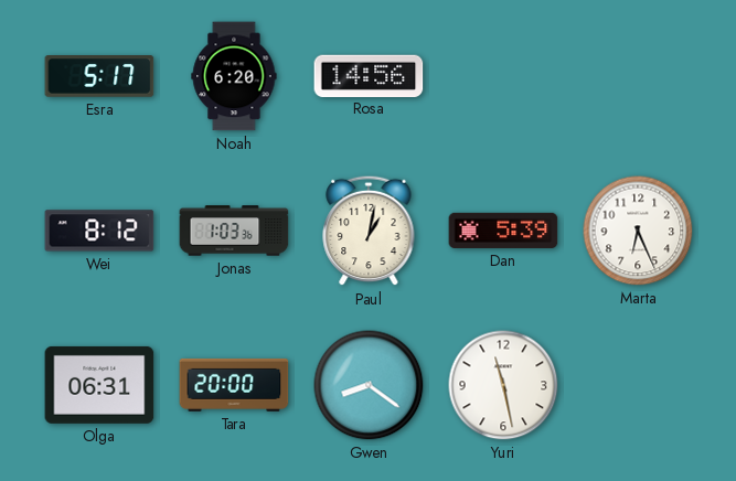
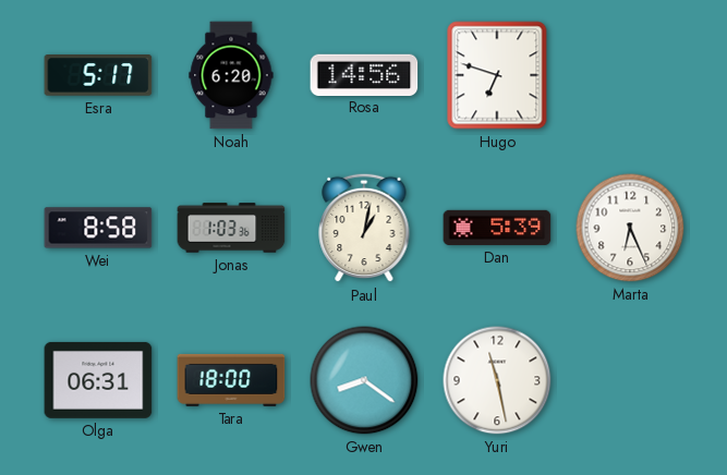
Hugo: none -> 6:48 (497, 75)
Wei: 8:12 -> 8:58 (98, 228)
Tara: 20:00 -> 18:00 (231, 380)
